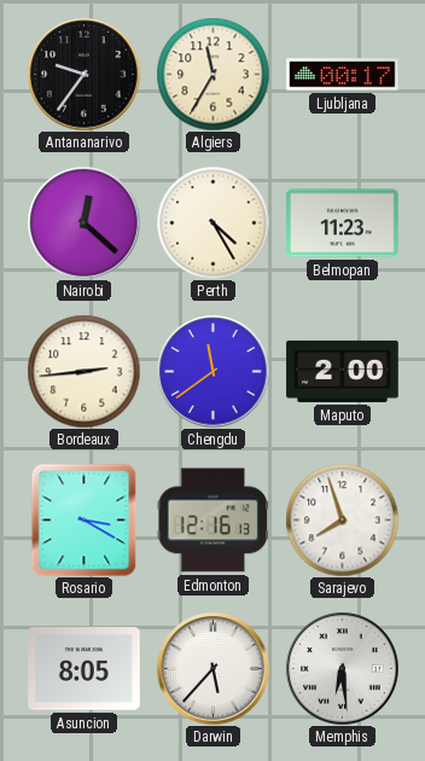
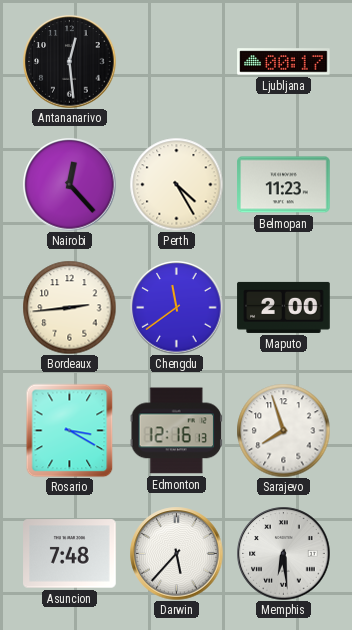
Antananarivo: 9:36 -> 12:29 (69, 61)
Algiers: 11:35 -> none (212, 74)
Nairobi: 12:22 -> 12:23 (69, 184)
Asuncion: 8:05 -> 7:48 (70, 554)
